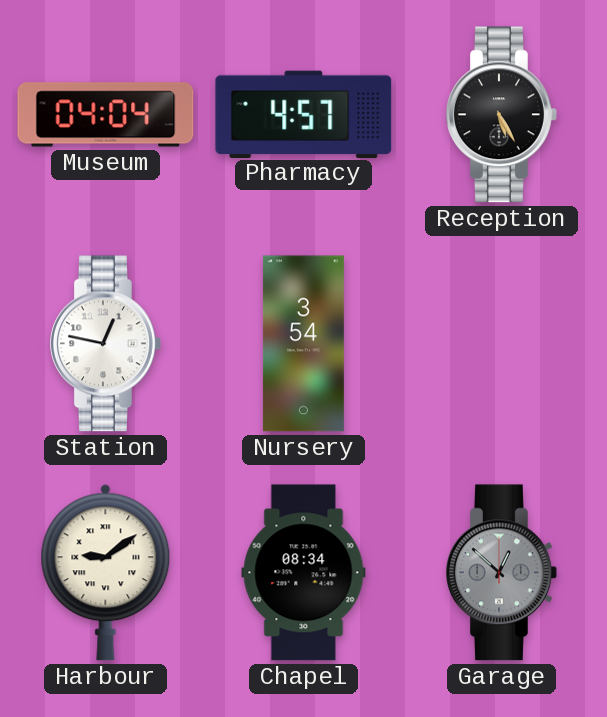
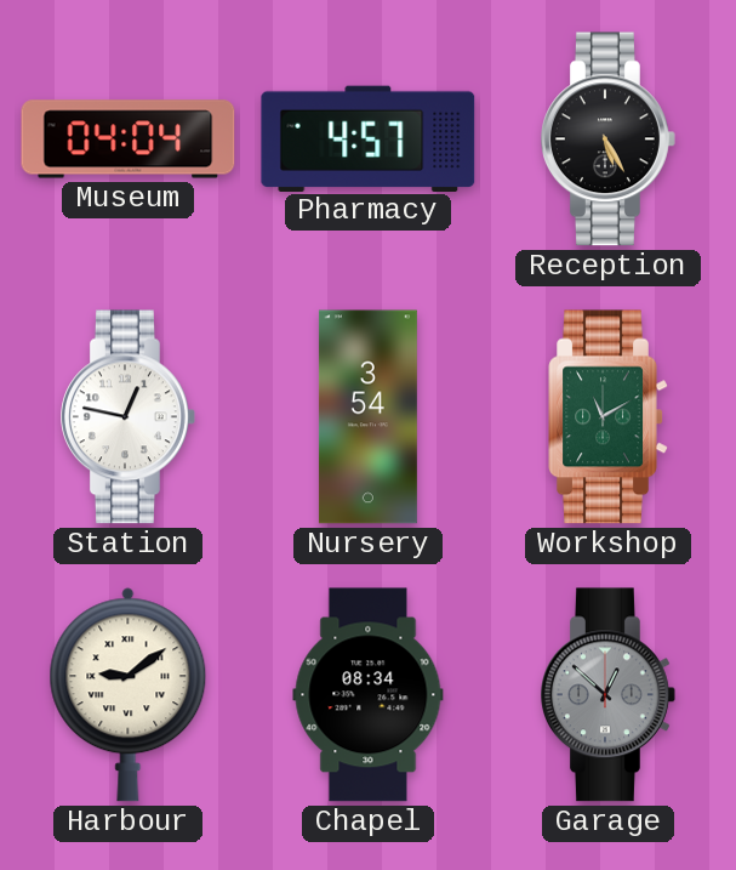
Workshop: none -> 11:10 (609, 417)
